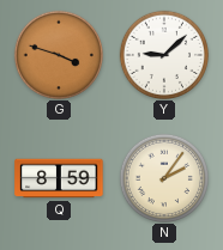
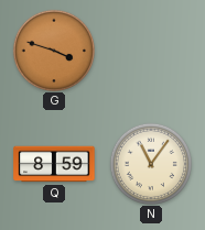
Y: 9:08 -> none (163, 54)
N: 2:06 -> 11:06 (150, 163)
